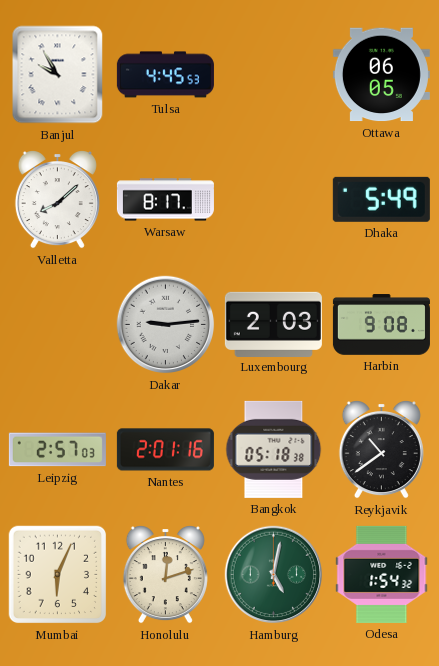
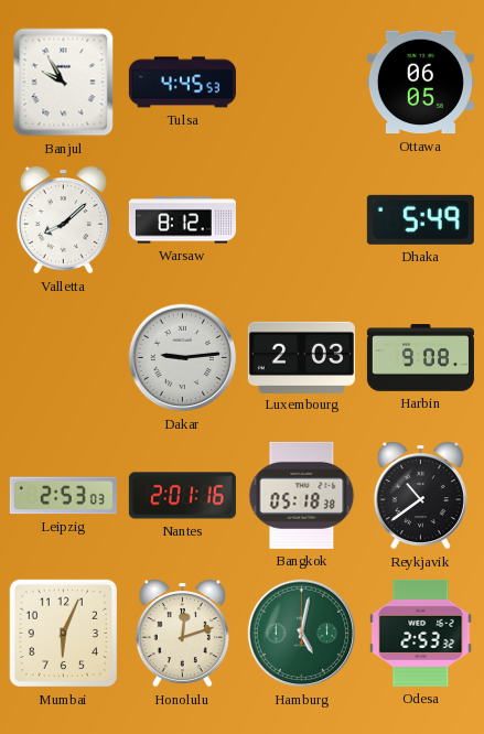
Warsaw: 8:17 -> 8:12 (182, 220)
Leipzig: 2:57 -> 2:53 (63, 496)
Odesa: 1:54 -> 2:53 (421, 633)
